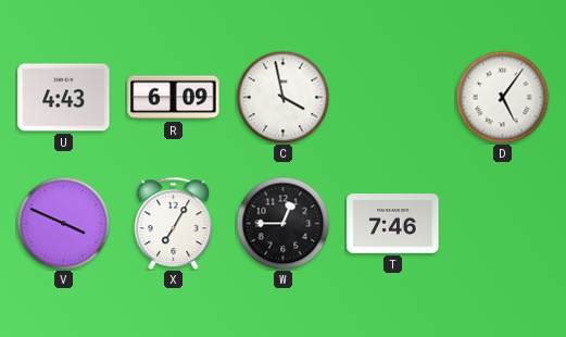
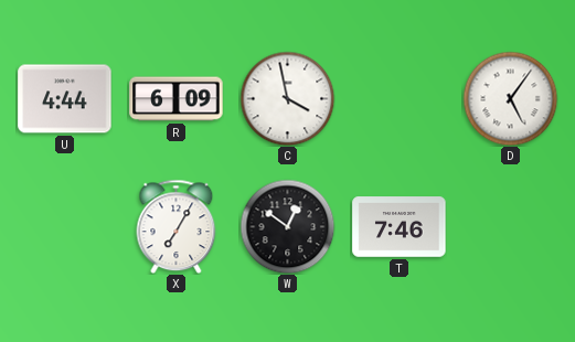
U: 4:43 -> 4:44 (65, 99)
V: 3:49 -> none (63, 223)
W: 12:45 -> 12:51 (287, 226)
